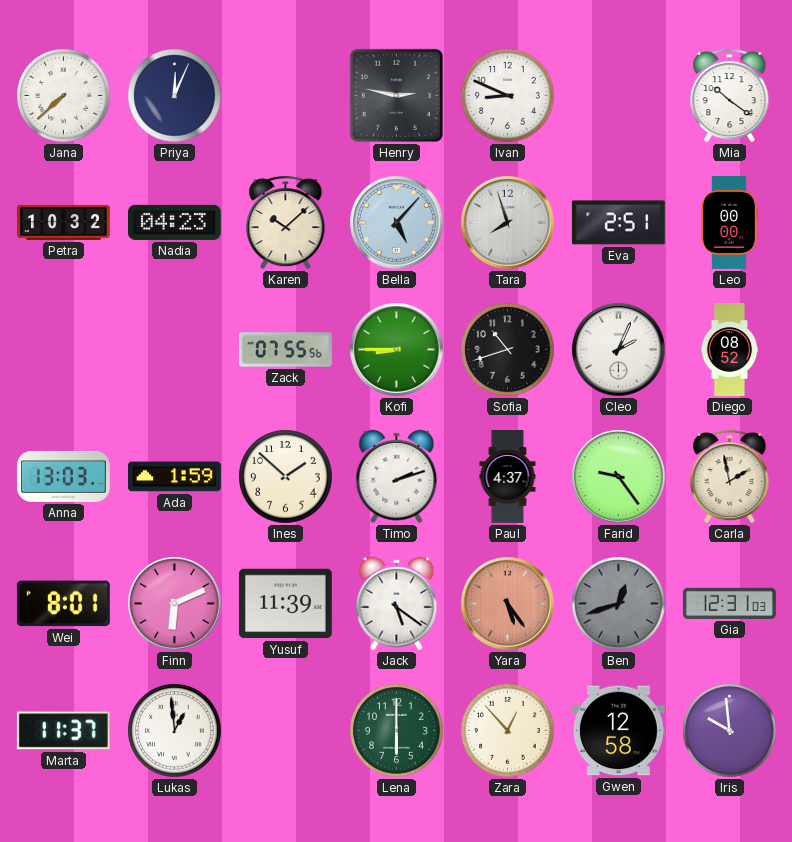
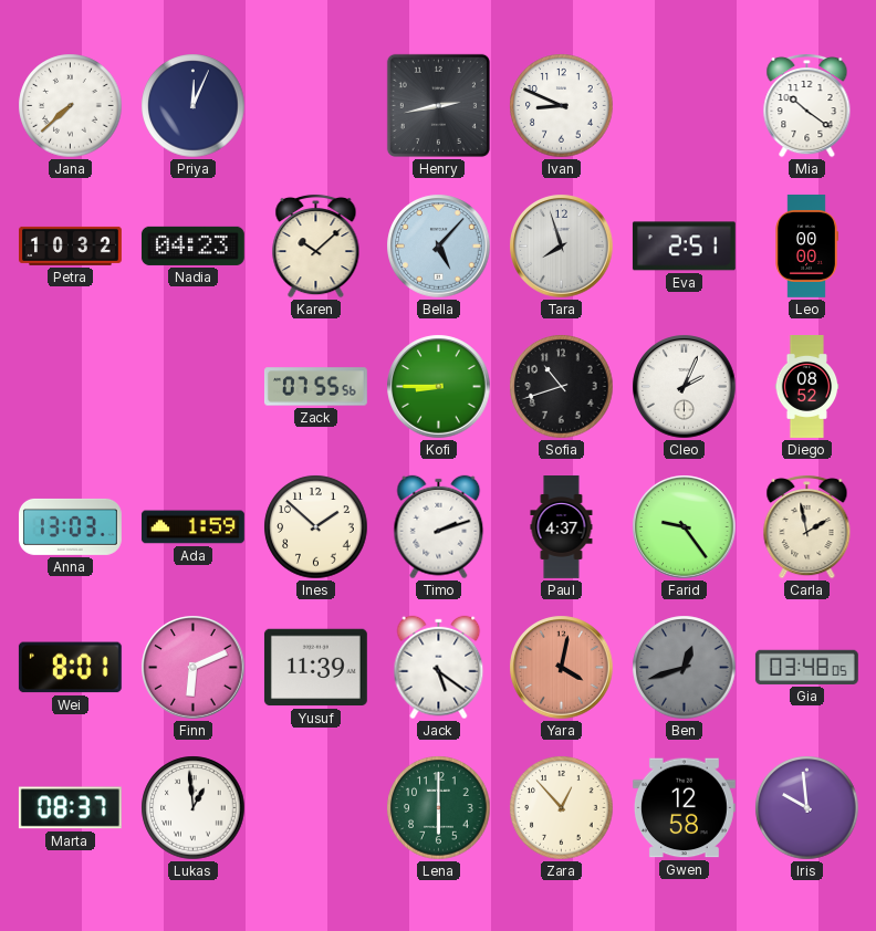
Henry: 2:47 -> 2:43 (438, 105)
Yara: 5:24 -> 4:02 (562, 668)
Gia: 12:31 -> 03:48 (806, 667)
Marta: 11:37 -> 08:37 (70, 808)
